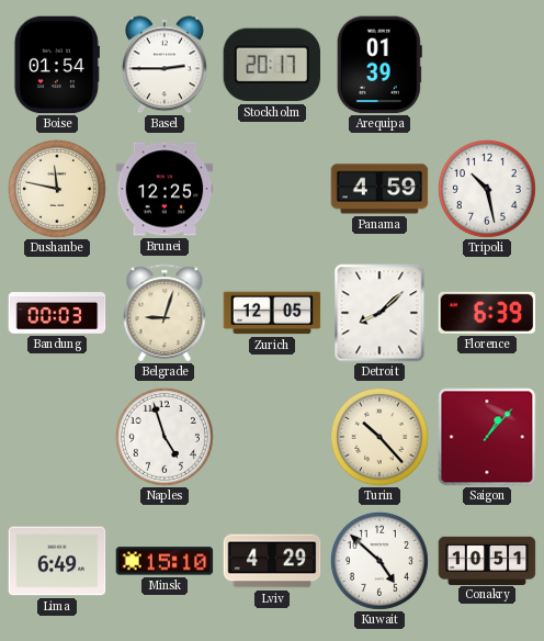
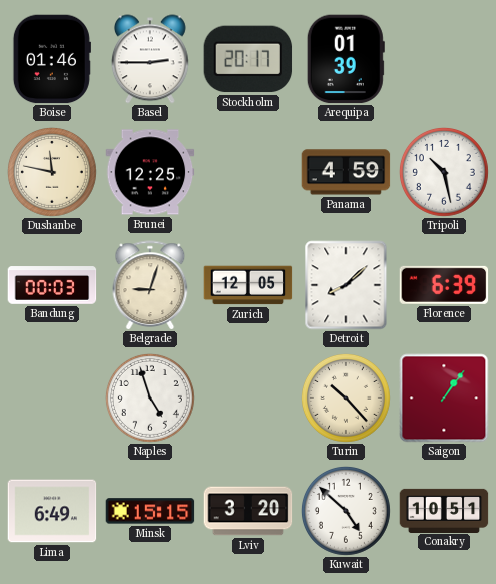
Boise: 01:54 -> 01:46 (52, 59)
Saigon: 1:07 -> 1:06 (444, 398)
Minsk: 15:10 -> 15:15 (150, 511)
Lviv: 4:29 -> 3:20 (248, 511)
